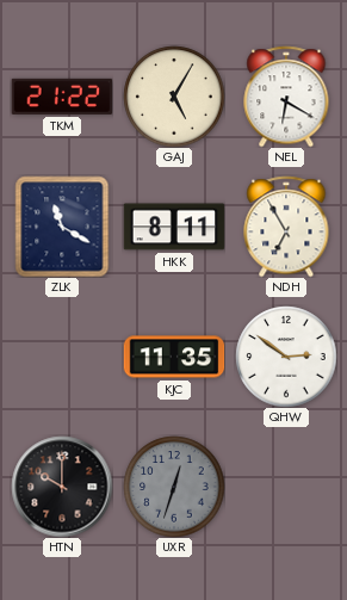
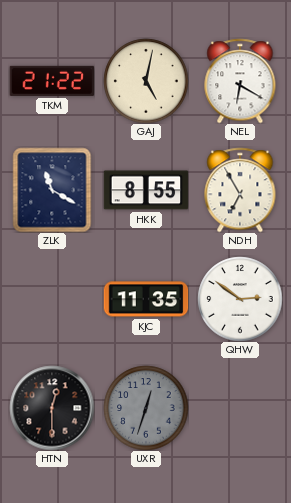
GAJ: 5:05 -> 5:02 (146, 81)
HKK: 8:11 -> 8:55 (146, 190)
HTN: 10:00 -> 12:30 (52, 408)
